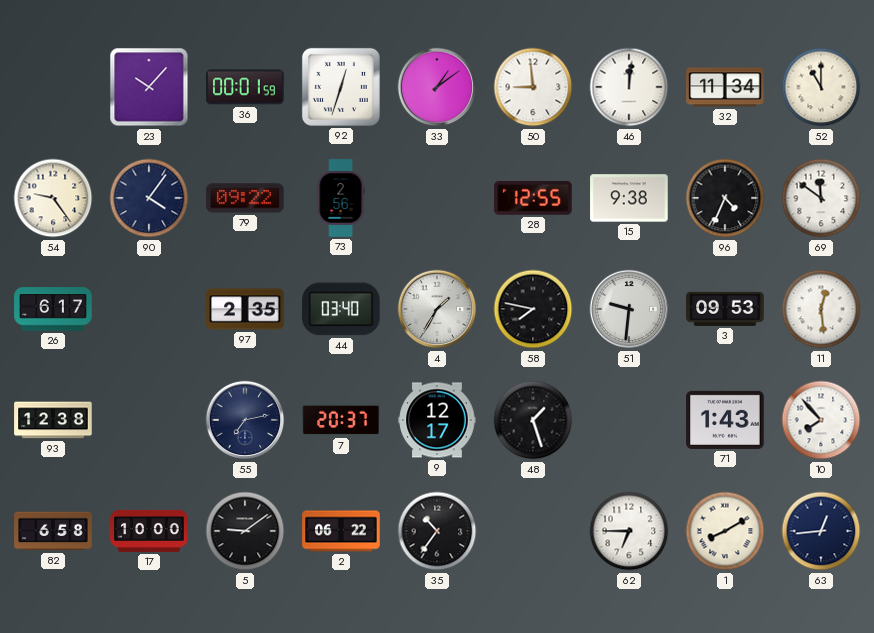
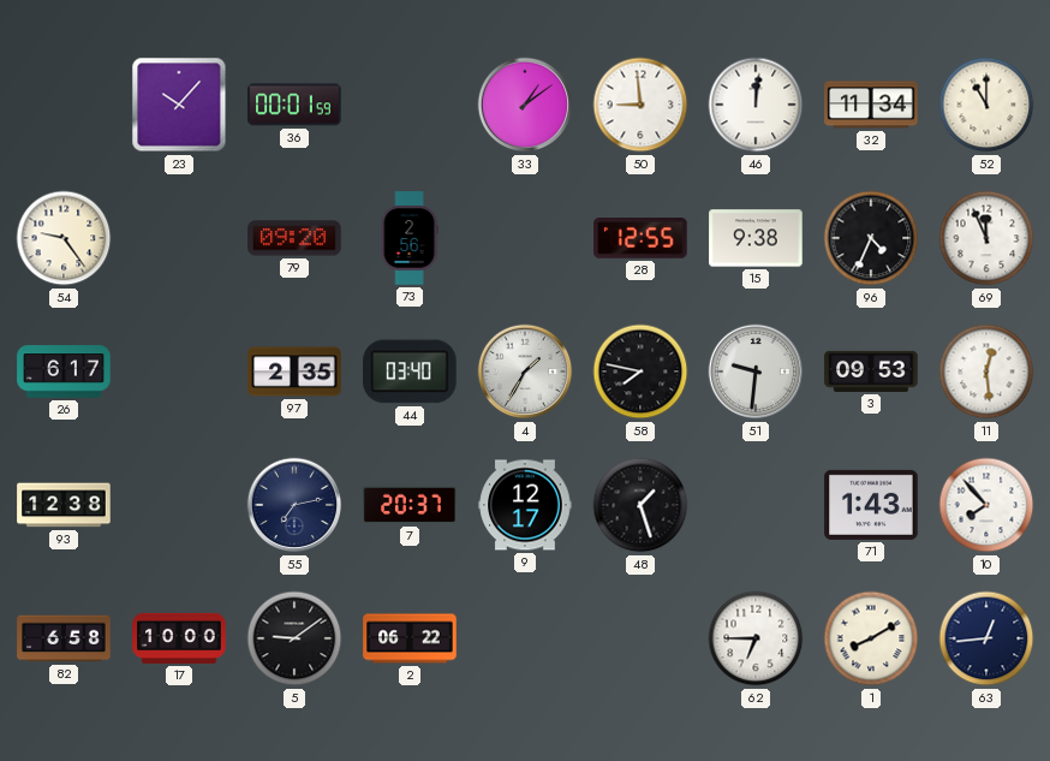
92: 12:33 -> none (341, 87)
90: 4:06 -> none (149, 198)
79: 09:22 -> 09:20 (294, 238)
69: 11:51 -> 11:56 (986, 238)
35: 10:36 -> none (437, 531)
